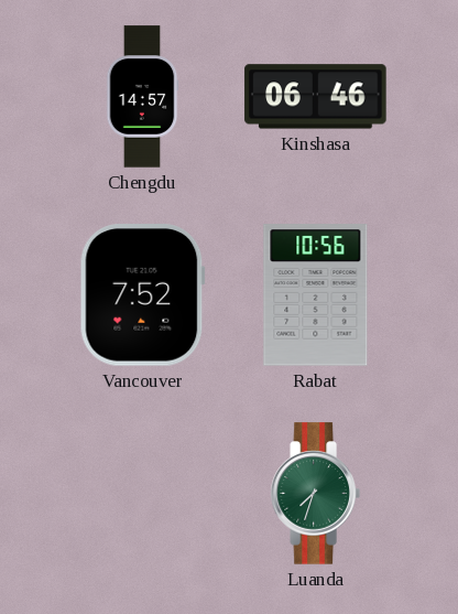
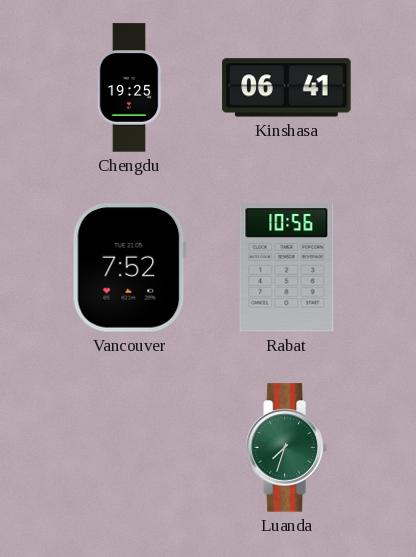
Chengdu: 14:57 -> 19:25 (129, 88)
Kinshasa: 06:46 -> 06:41 (287, 88)
